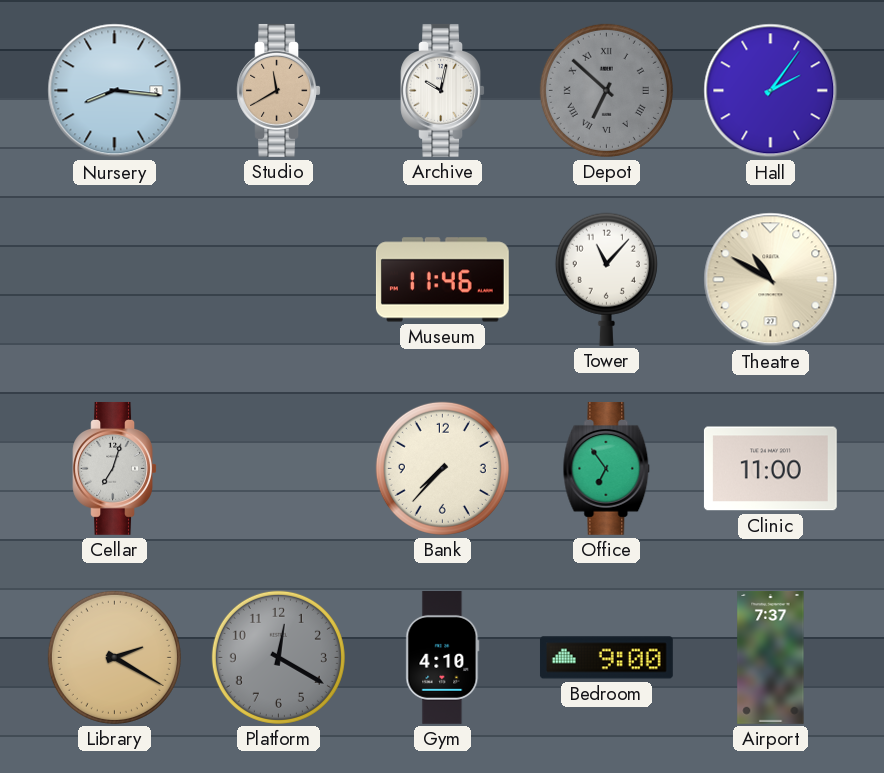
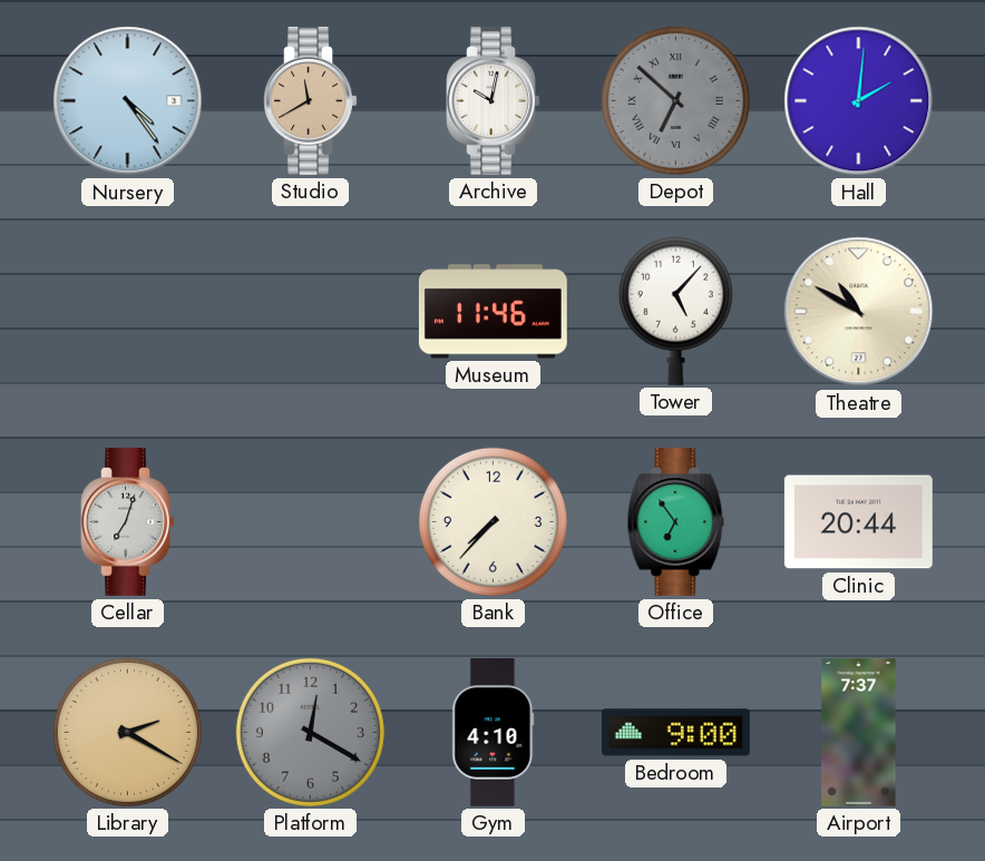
Nursery: 8:16 -> 4:24 (128, 101)
Hall: 2:06 -> 2:01 (859, 101)
Tower: 11:07 -> 5:07 (675, 311)
Clinic: 11:00 -> 20:44 (858, 522)
